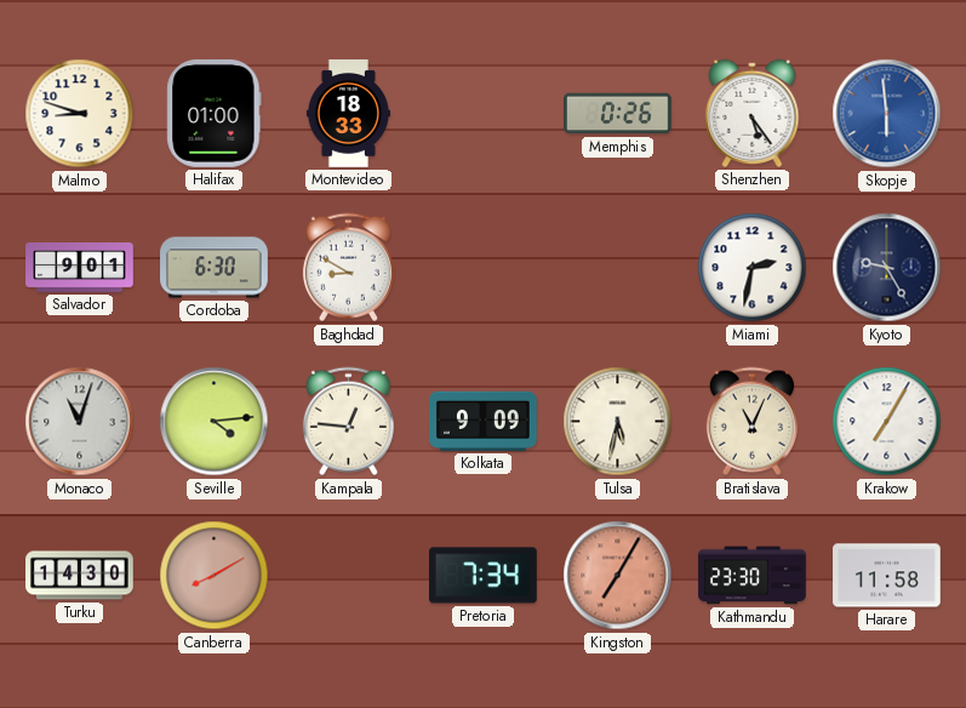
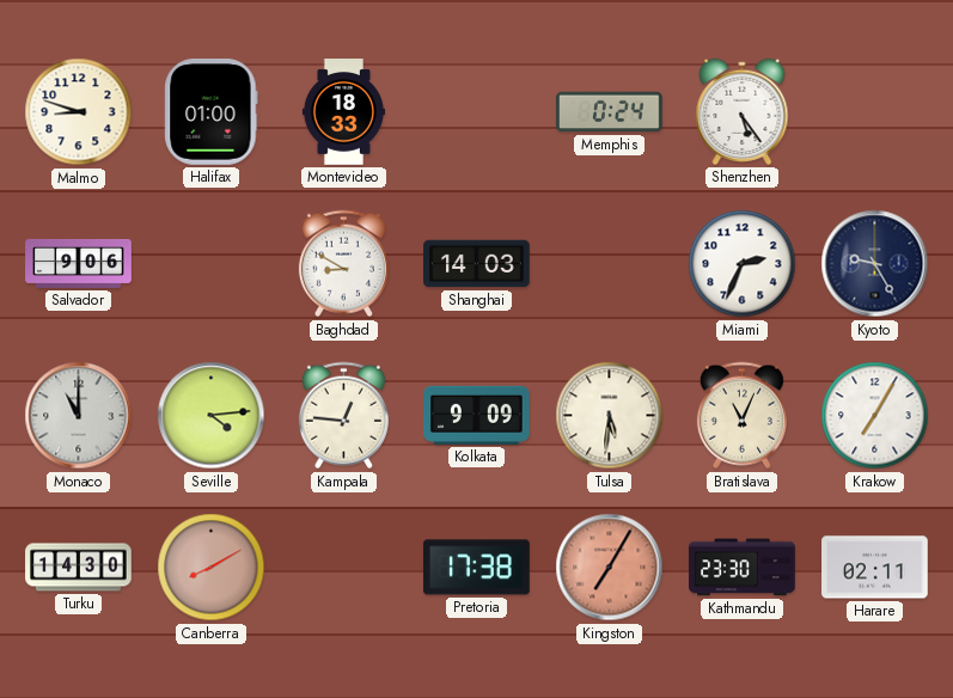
Memphis: 0:26 -> 0:24 (610, 112)
Skopje: 5:59 -> none (887, 114)
Salvador: 9:01 -> 9:06 (79, 264)
Cordoba: 6:30 -> none (215, 268)
Shanghai: none -> 14:03 (477, 264)
Miami: 2:32 -> 2:34 (743, 264)
Monaco: 11:03 -> 11:00 (79, 416)
Tulsa: 5:32 -> 5:31 (610, 416)
Pretoria: 7:34 -> 17:38 (477, 568)
Harare: 11:58 -> 02:11 (875, 568)
